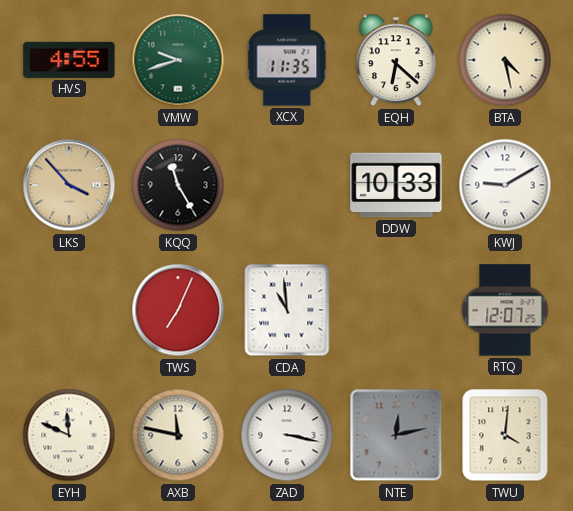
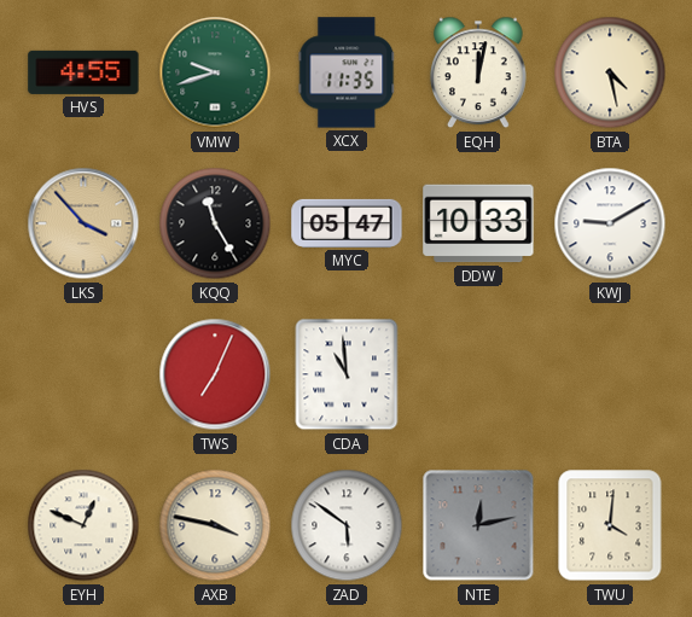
EQH: 6:22 -> 12:02 (478, 72)
MYC: none -> 05:47 (347, 223)
RTQ: 12:07 -> none (505, 310)
EYH: 11:49 -> 12:49 (83, 525)
AXB: 11:47 -> 3:47 (215, 525)
ZAD: 3:17 -> 5:51 (347, 525)
